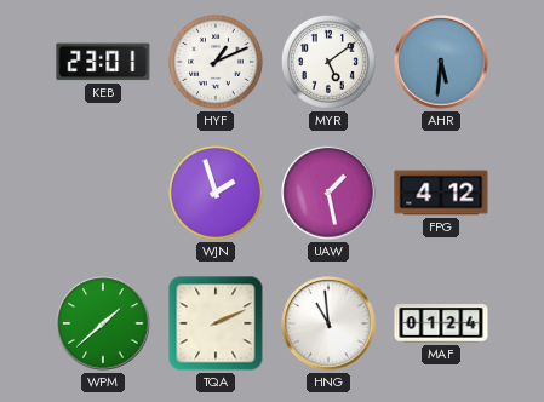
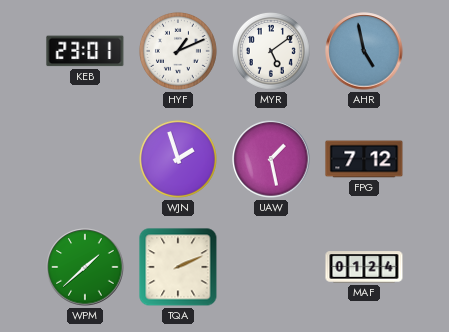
AHR: 5:31 -> 4:58 (364, 51)
FPG: 4:12 -> 7:12 (364, 159)
HNG: 10:59 -> none (328, 323)
